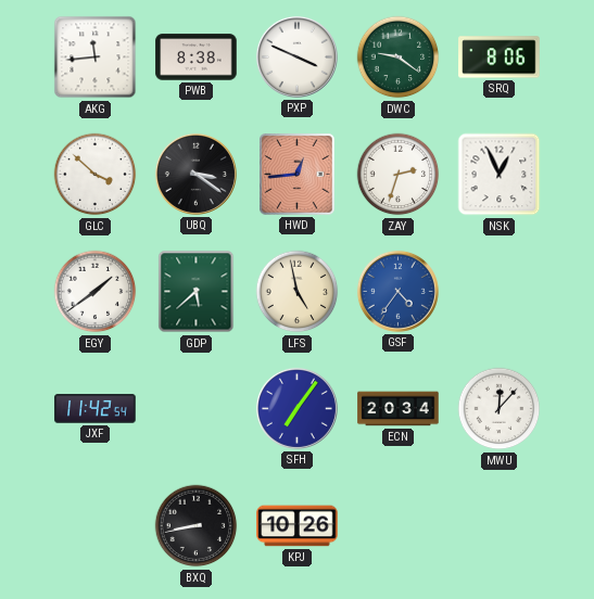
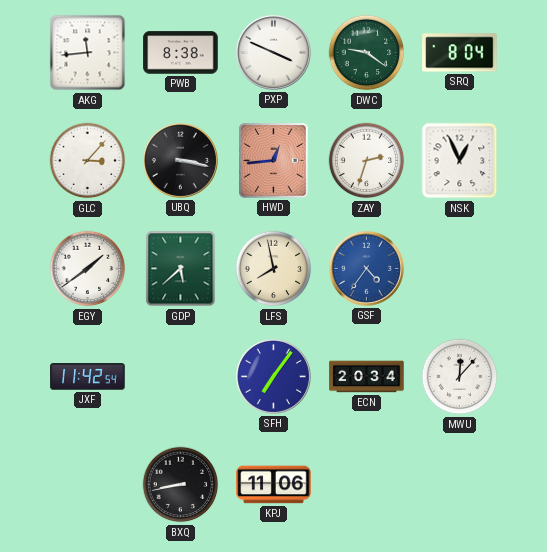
SRQ: 8:06 -> 8:04 (460, 53)
GLC: 3:52 -> 3:07 (88, 161)
UBQ: 3:21 -> 3:17 (180, 160)
LFS: 4:58 -> 7:58 (274, 269)
KPJ: 10:26 -> 11:06 (274, 485)
